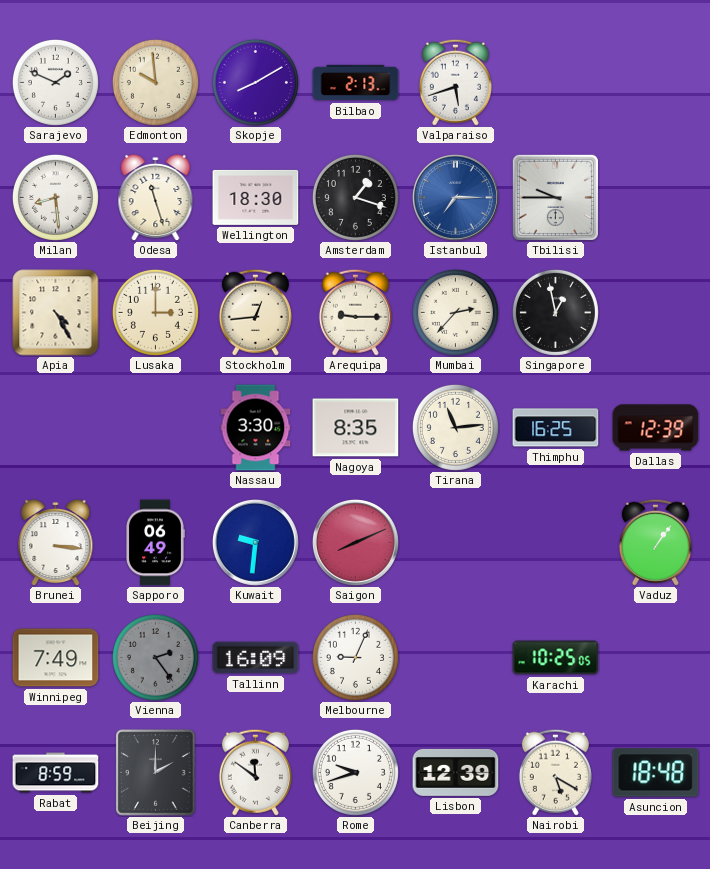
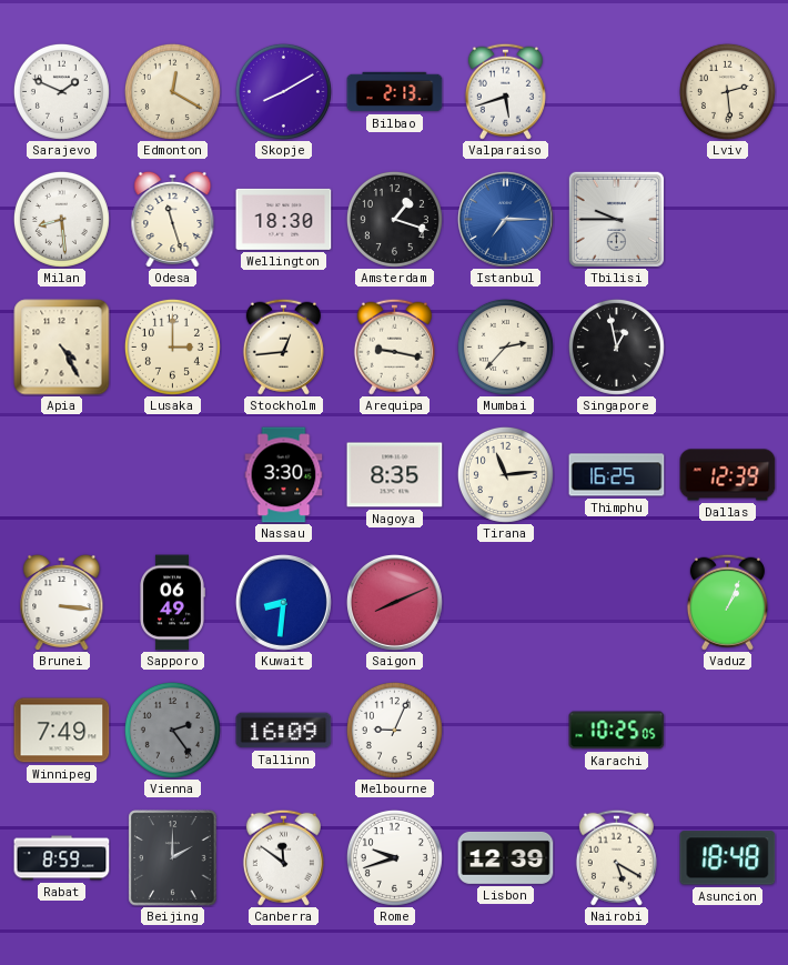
Edmonton: 9:59 -> 12:20 (172, 91)
Lviv: none -> 2:29 (727, 91)
Arequipa: 9:15 -> 9:17 (394, 346)
Kuwait: 9:31 -> 8:31 (283, 602)
Vaduz: 1:06 -> 1:04 (727, 602)
